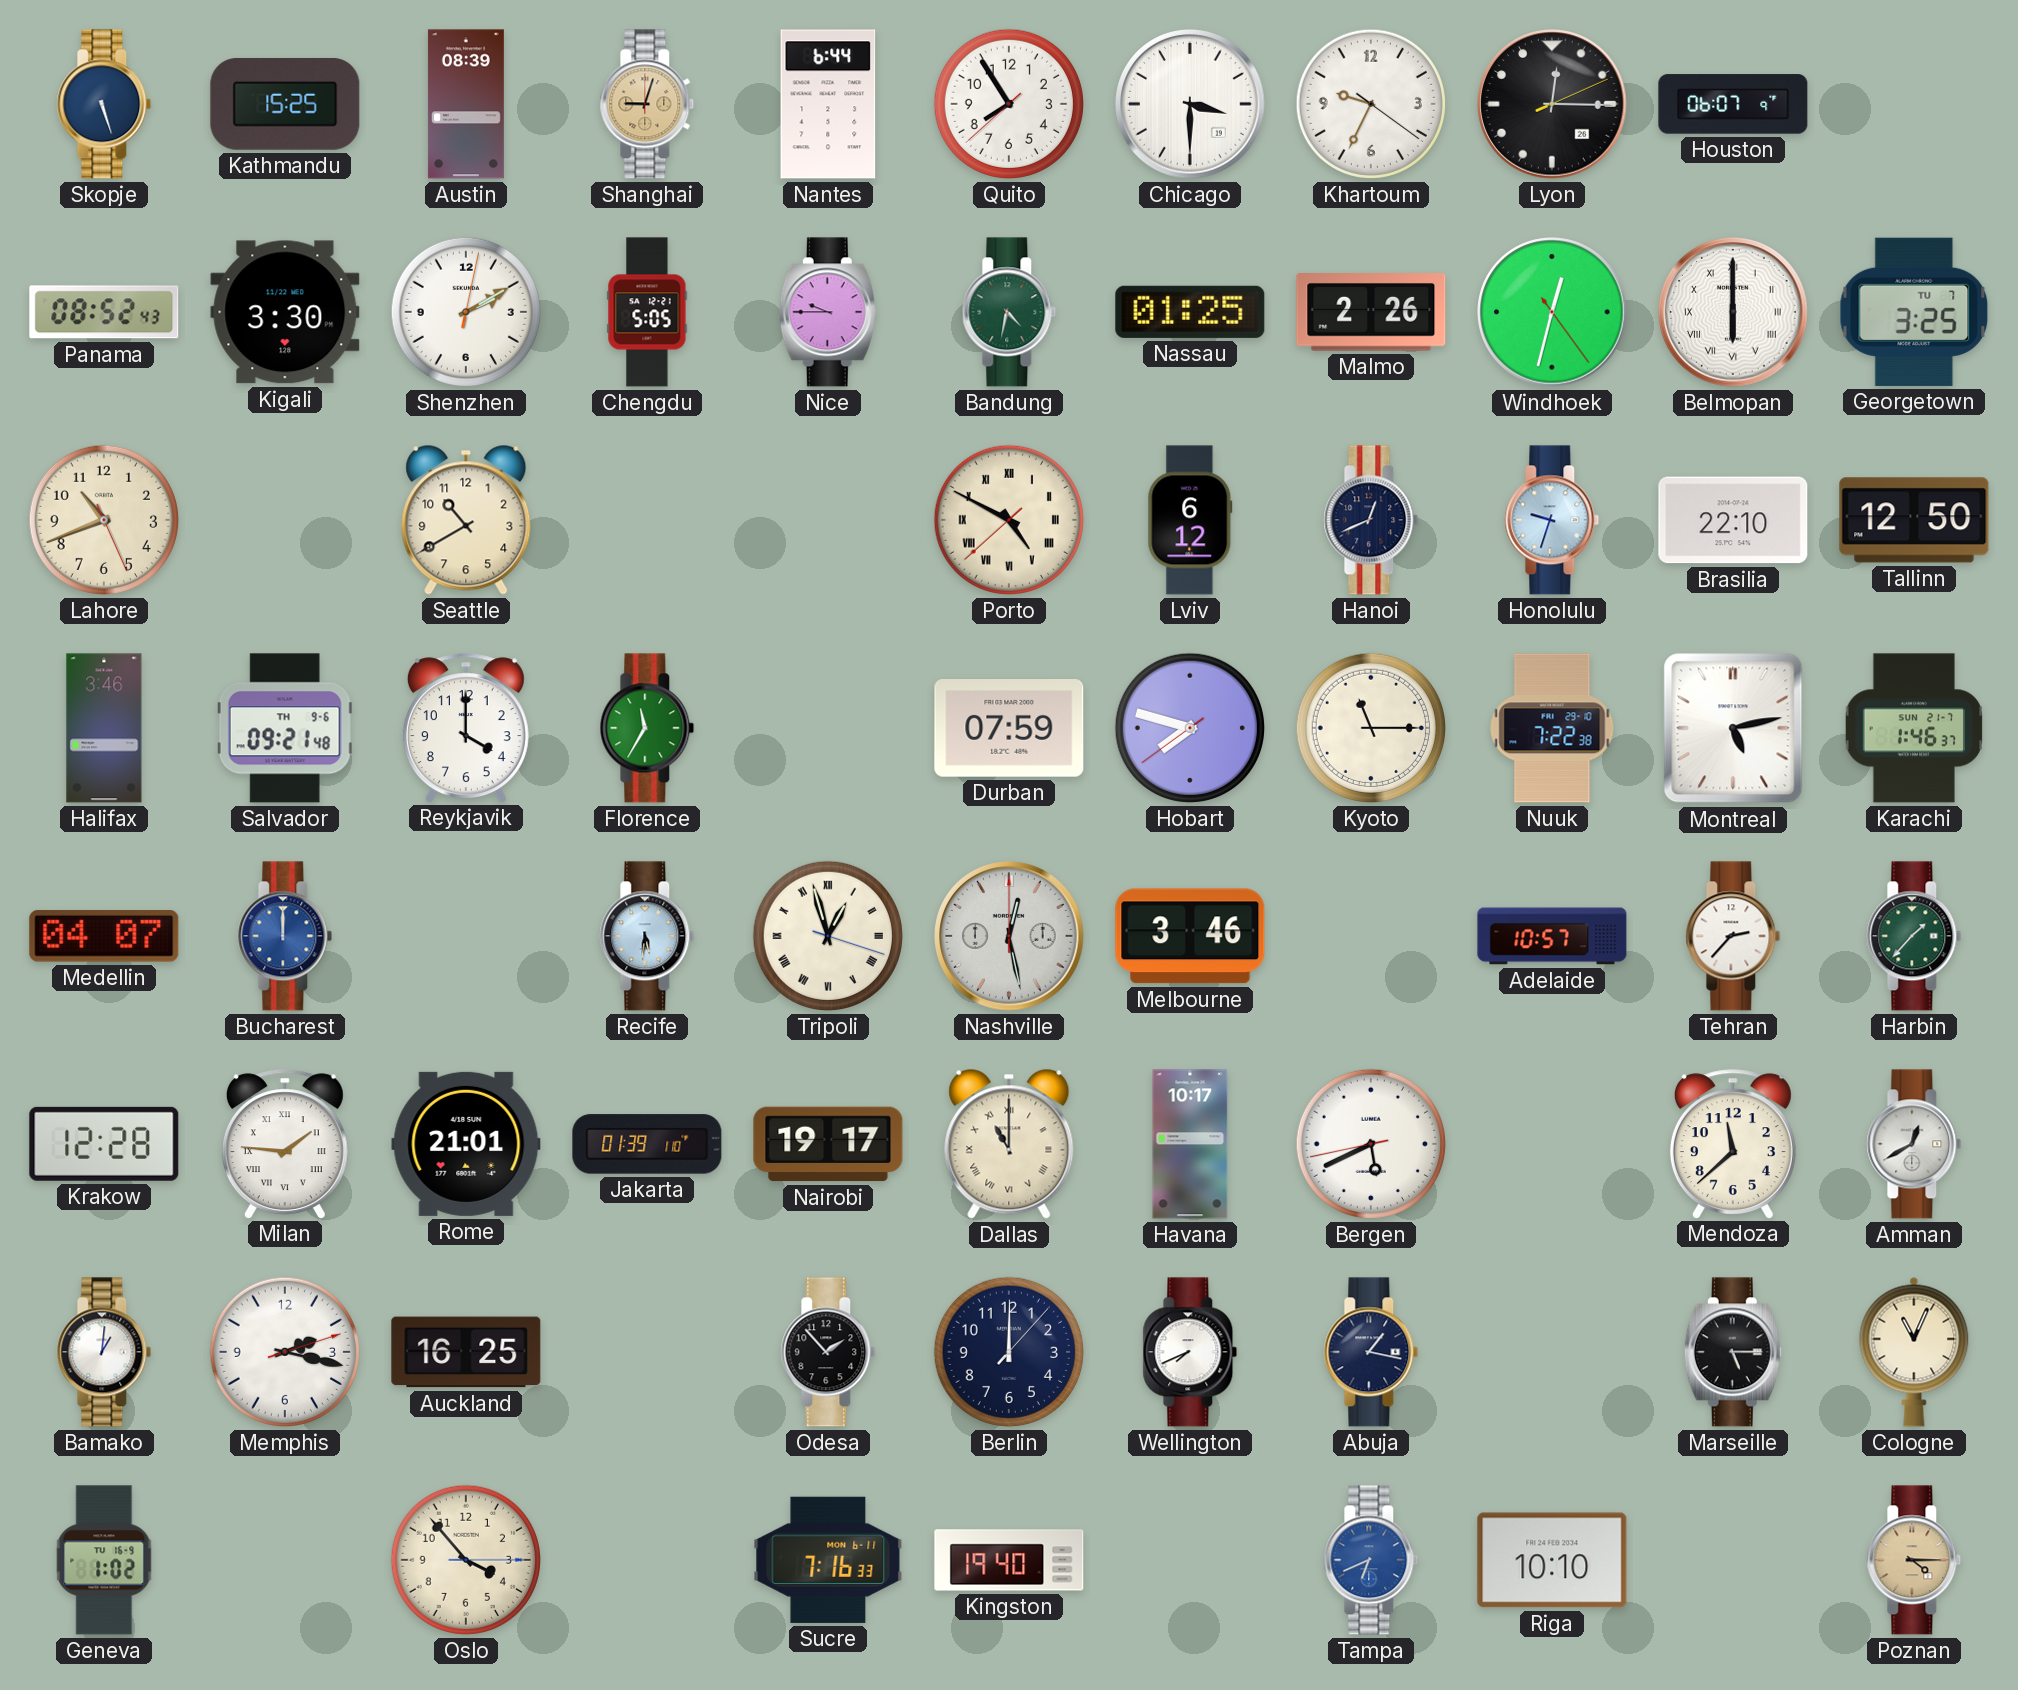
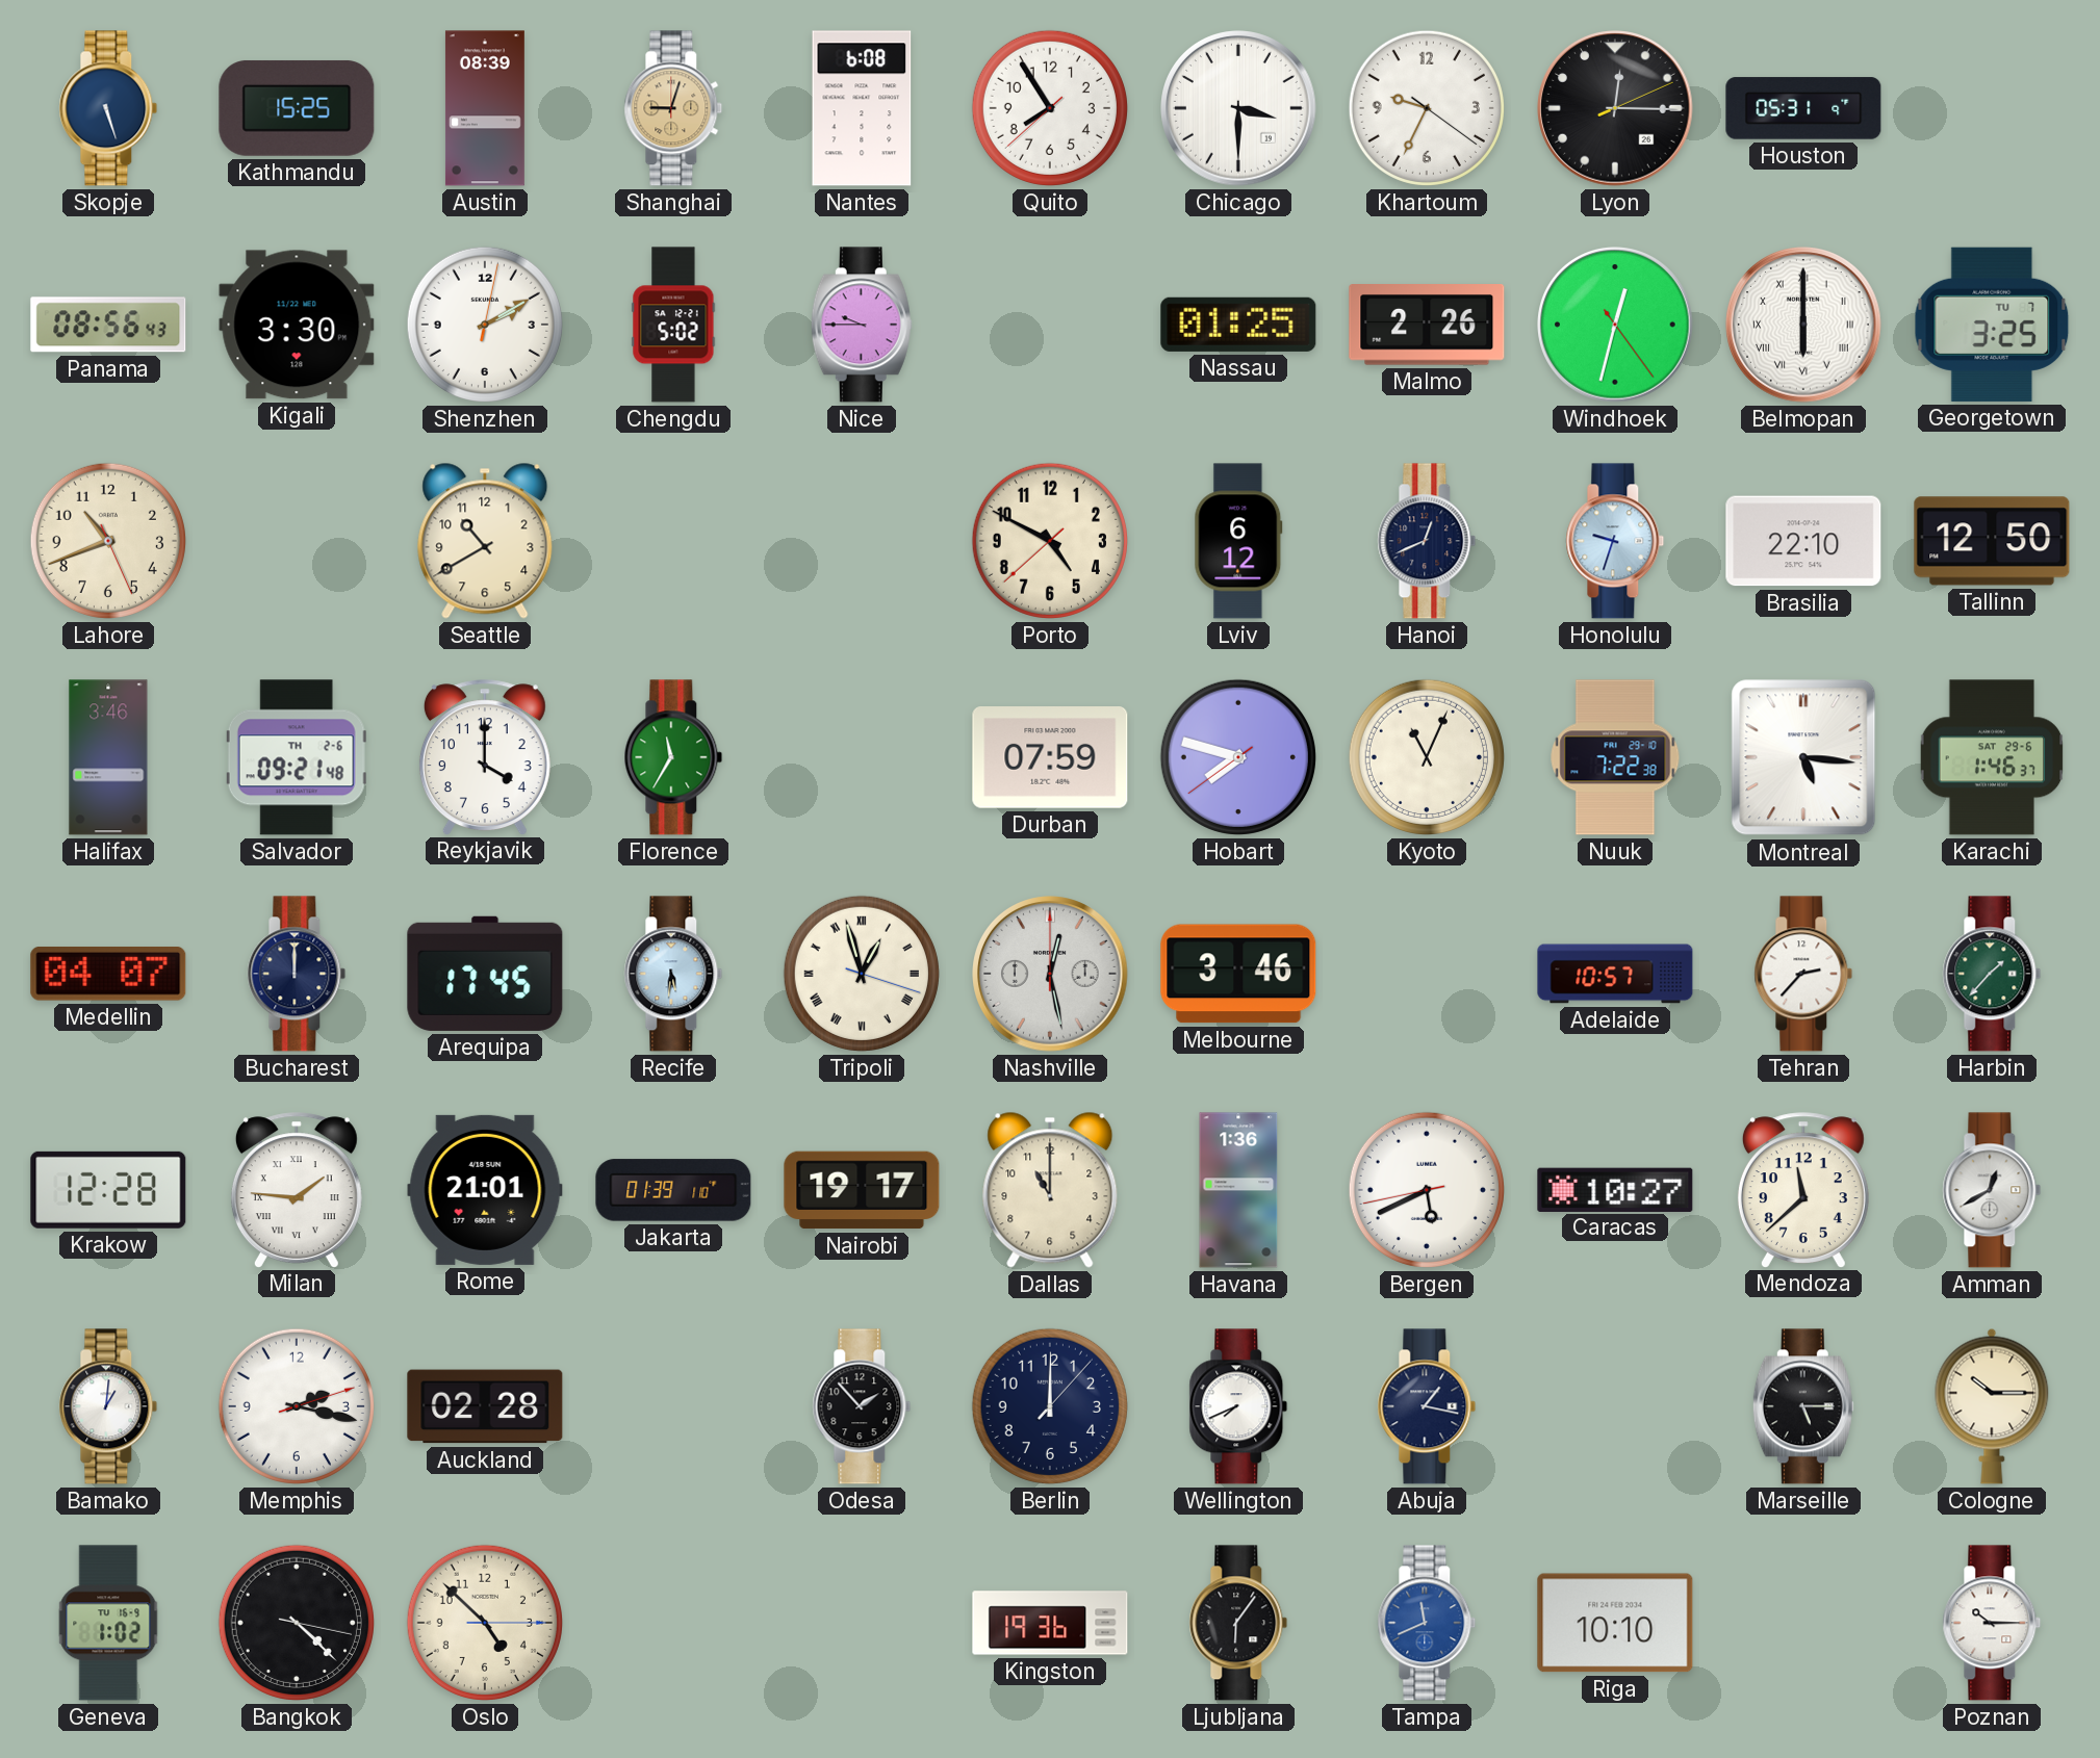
Nantes: 6:44 -> 6:08 (862, 108)
Houston: 06:07 -> 05:31 (1803, 108)
Panama: 08:52 -> 08:56 (108, 325)
Chengdu: 5:05 -> 5:02 (673, 325)
Bandung: 4:32 -> none (1009, 312)
Porto numerals: Roman -> Arabic (1050, 541)
Salvador date: TH 9-6 -> TH 2-6 (297, 757)
Kyoto: 11:15 -> 11:04 (1427, 757)
Montreal: 5:13 -> 5:16 (1803, 757)
Karachi date: SUN 21-7 -> SAT 29-6 (1992, 757)
Bucharest dial: blue -> navy (297, 974)
Arequipa: none -> 17:45 (485, 974)
Dallas numerals: Roman -> Arabic (1050, 1190)
Havana: 10:17 -> 1:36 (1238, 1190)
Caracas: none -> 10:27 (1615, 1189)
Auckland: 16:25 -> 02:28 (485, 1406)
Cologne: 11:04 -> 10:15 (1992, 1406)
Bangkok: none -> 4:22 (297, 1623)
Oslo: 3:53 -> 4:52 (485, 1623)
Sucre: 7:16 -> none (828, 1560)
Kingston: 19:40 -> 19:36 (1050, 1623)
Ljubljana: none -> 6:06 (1238, 1623)
Tampa: 6:41 -> 11:41 (1427, 1623)
Poznan: 4:15 -> 10:15 (1992, 1623)
Poznan dial: champagne -> white (1992, 1623)
